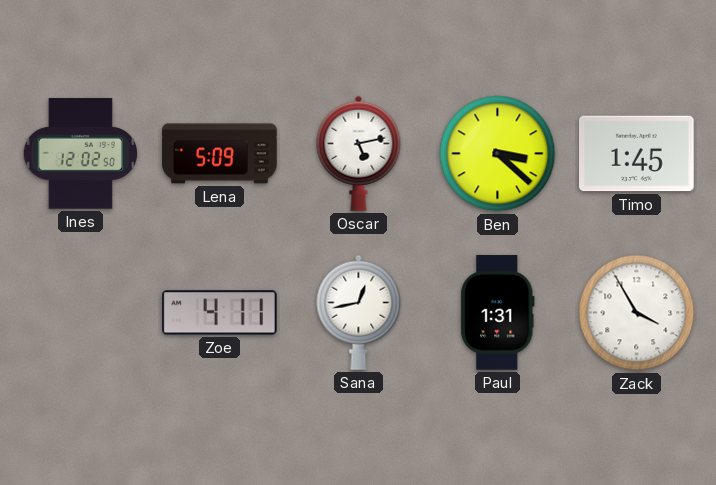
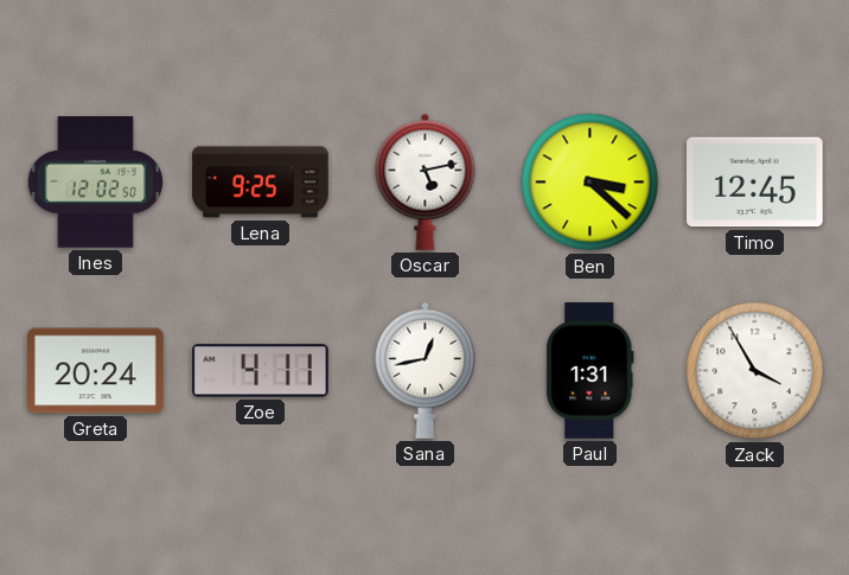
Lena: 5:09 -> 9:25 (261, 183)
Timo: 1:45 -> 12:45 (755, 183)
Greta: none -> 20:24 (96, 371)
